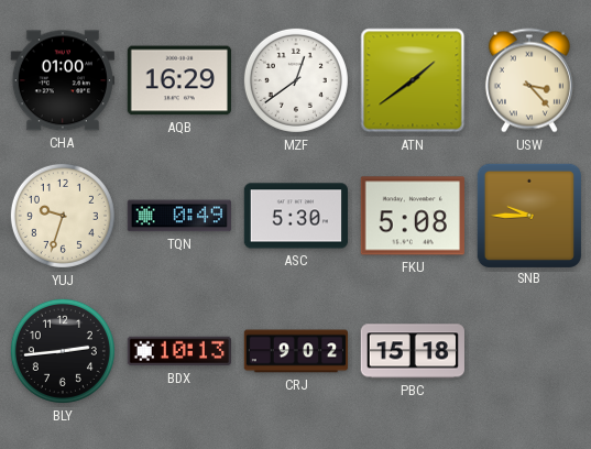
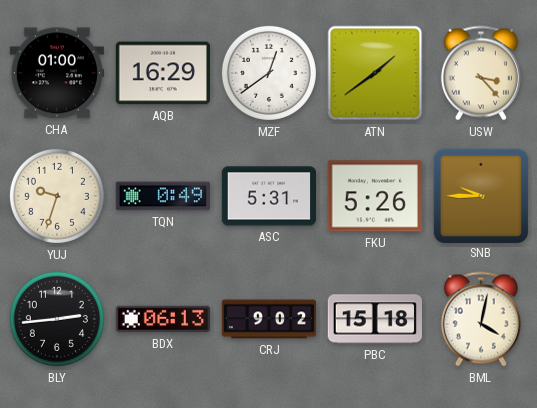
ASC: 5:30 -> 5:31 (268, 196)
FKU: 5:08 -> 5:26 (375, 196)
BDX: 10:13 -> 06:13 (162, 319)
BML: none -> 4:02 (481, 319)
